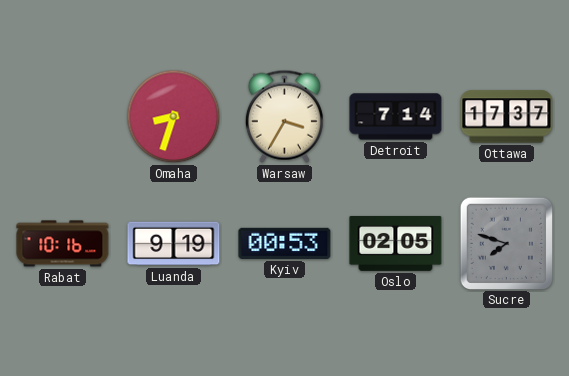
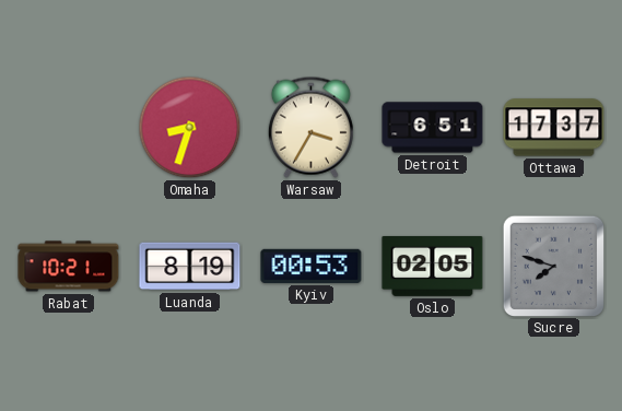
Detroit: 7:14 -> 6:51 (433, 128)
Rabat: 10:16 -> 10:21 (69, 267)
Luanda: 9:19 -> 8:19 (190, 267)
